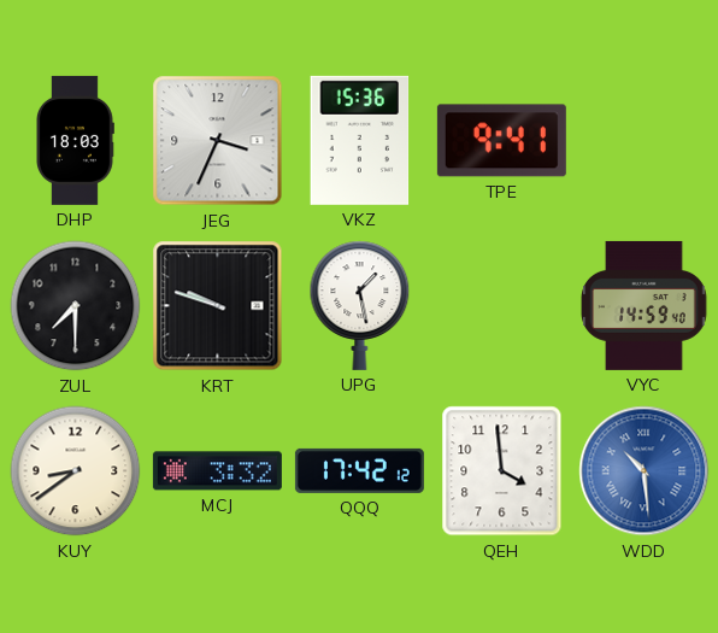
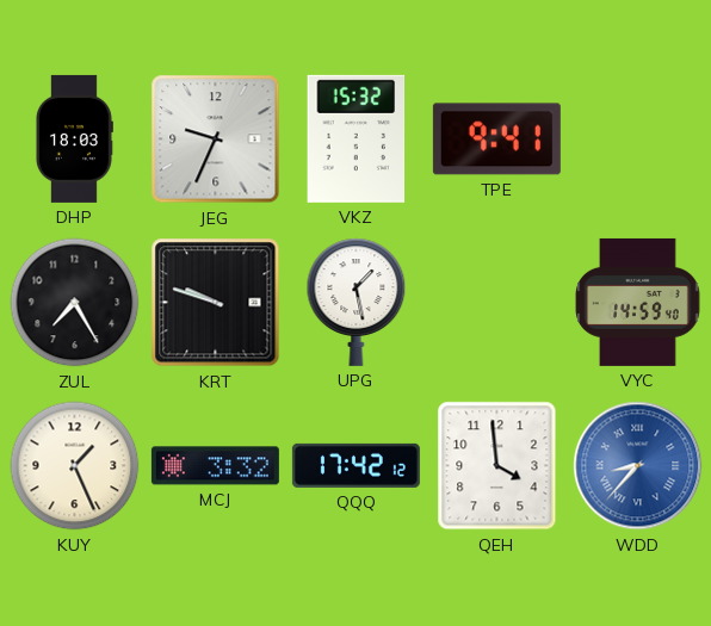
JEG: 3:34 -> 9:34 (216, 140)
VKZ: 15:36 -> 15:32 (357, 138)
ZUL: 7:30 -> 7:25 (75, 303)
KUY: 8:39 -> 1:26 (75, 466)
WDD: 10:29 -> 8:37 (638, 466)
